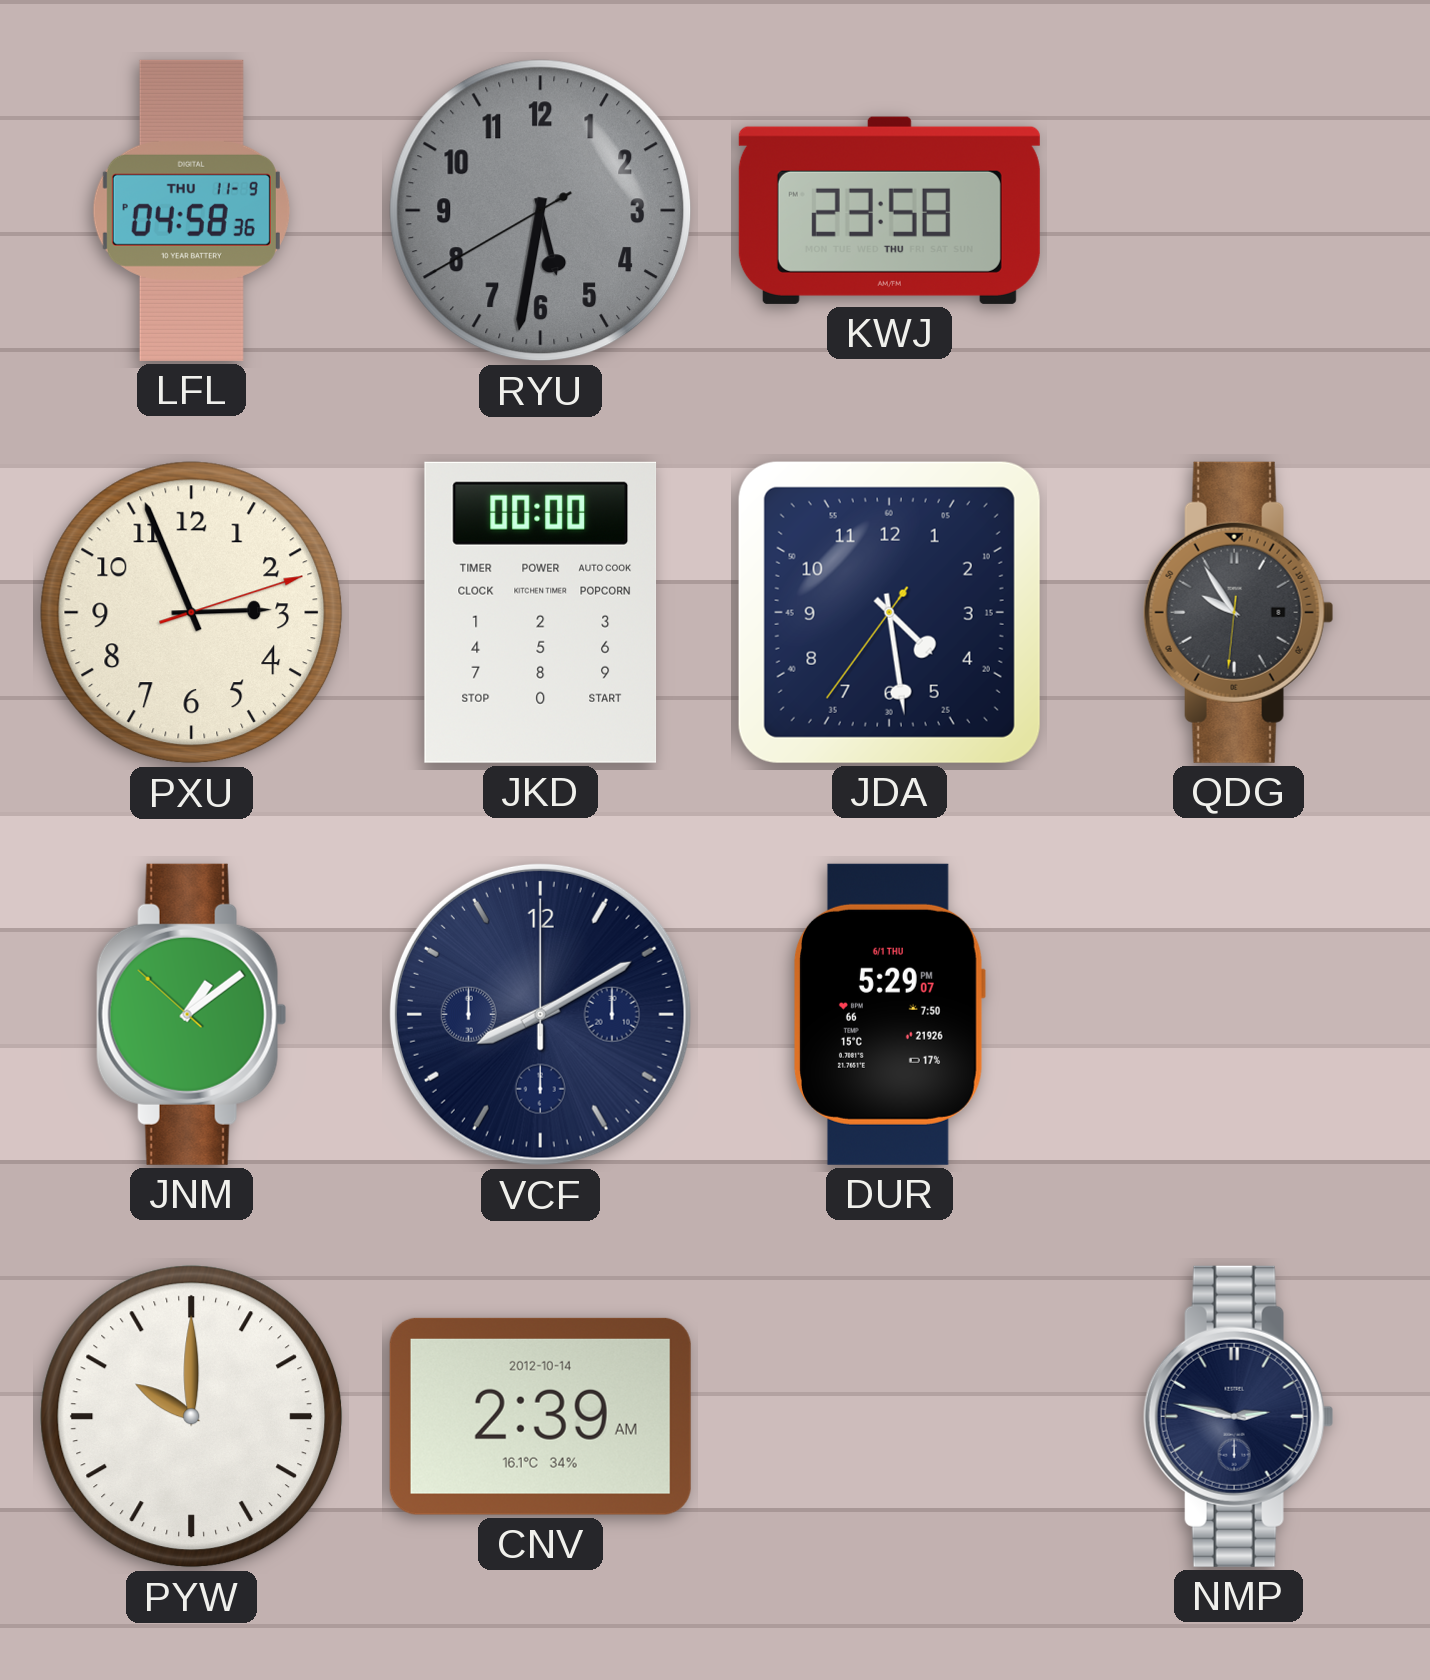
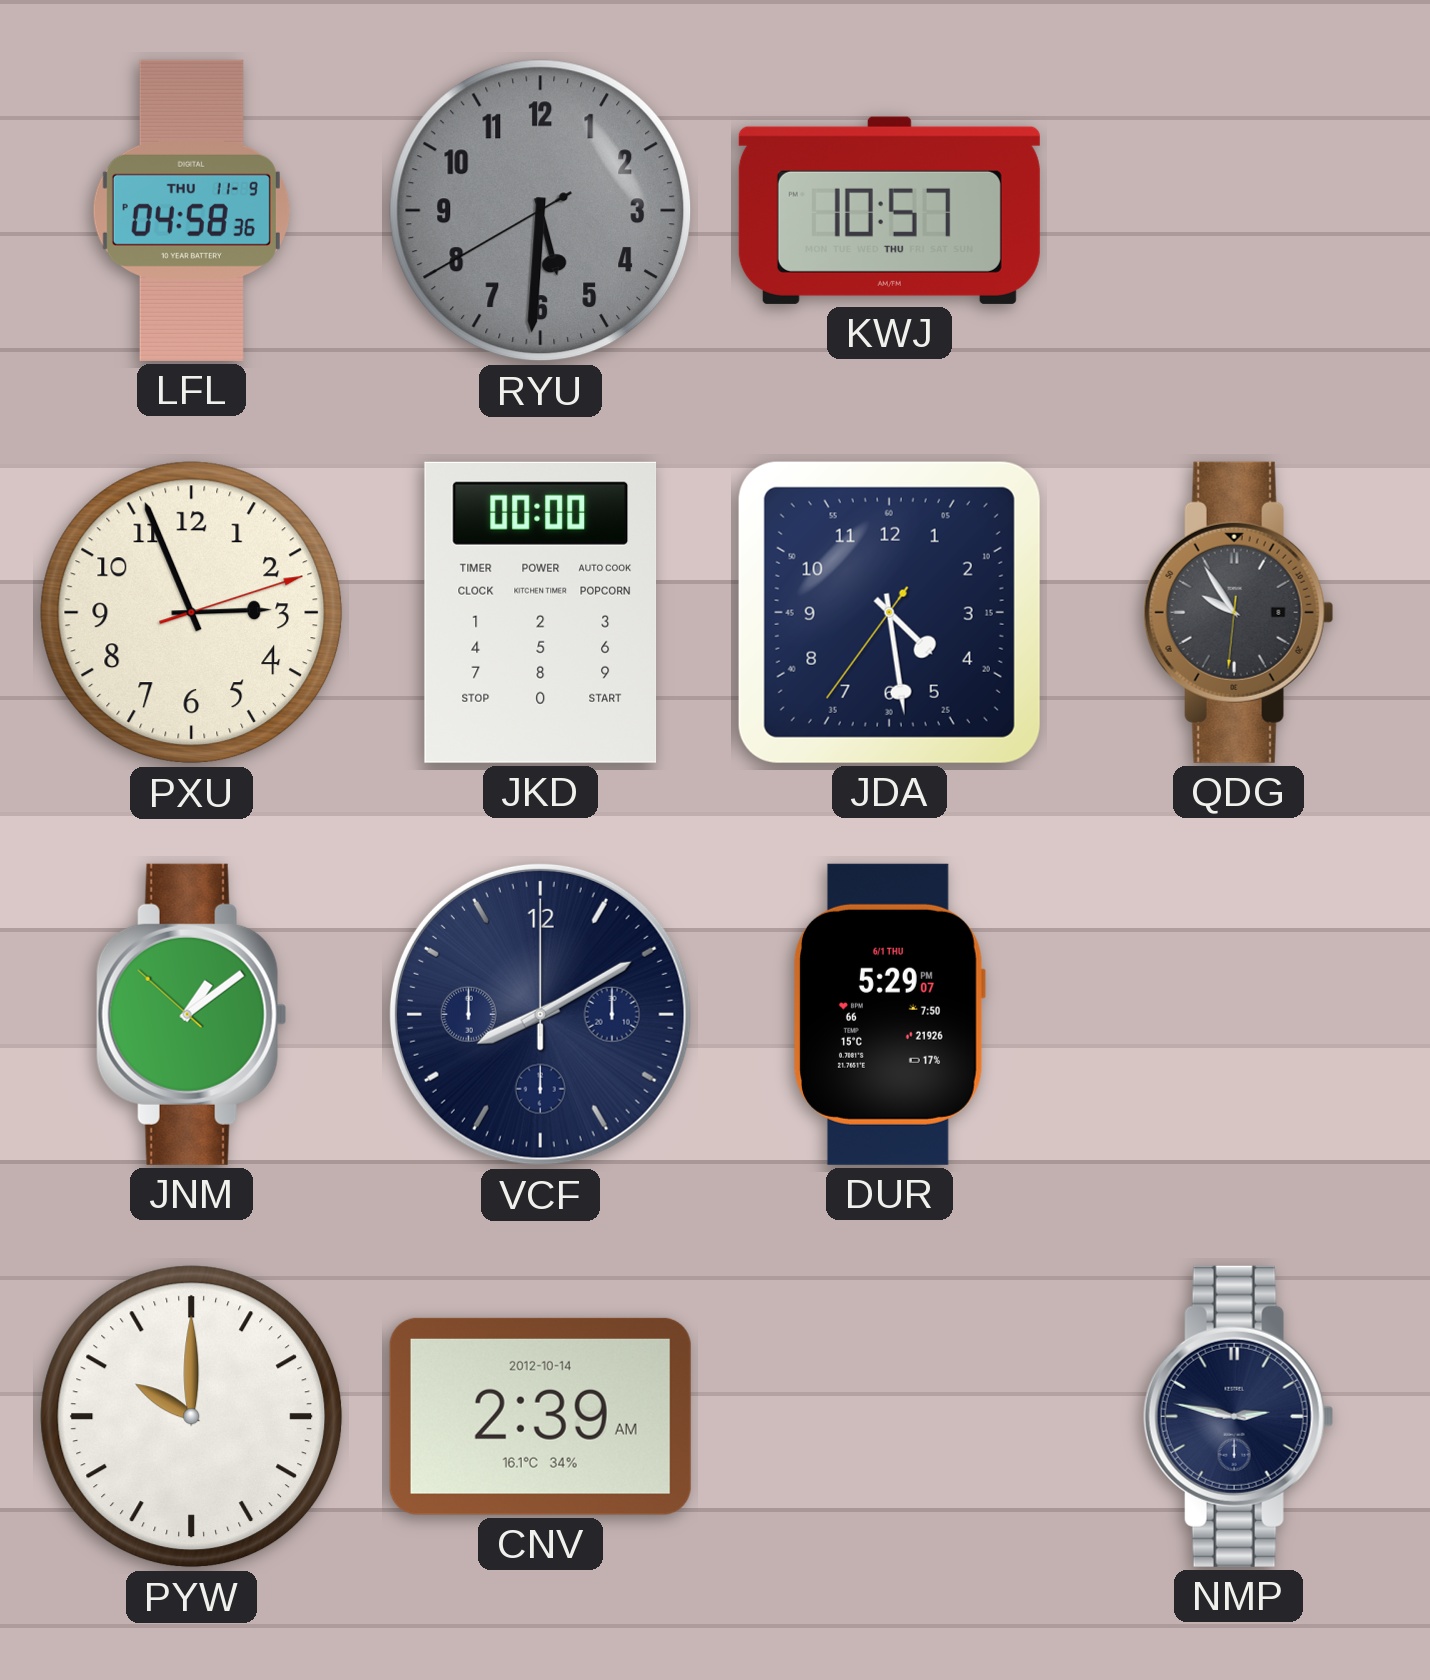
RYU: 5:31 -> 5:30 (541, 211)
KWJ: 23:58 -> 10:57 (889, 210)
